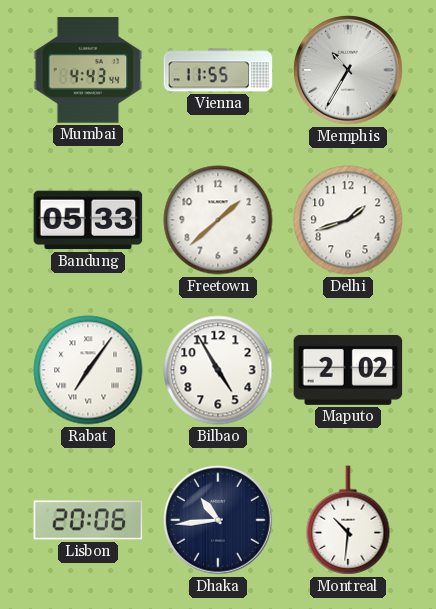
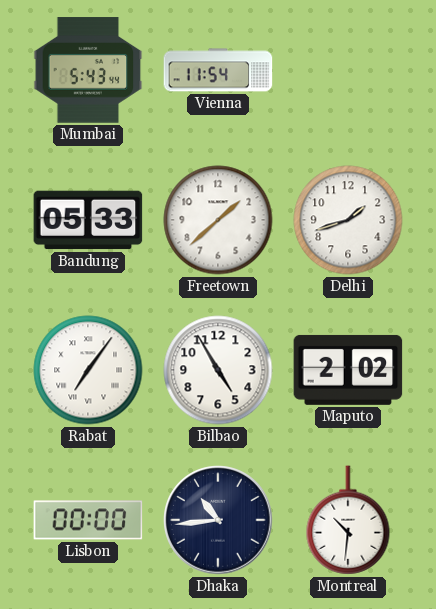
Mumbai: 4:43 -> 5:43 (88, 70)
Vienna: 11:55 -> 11:54 (218, 70)
Memphis: 10:35 -> none (348, 70)
Lisbon: 20:06 -> 00:00 (88, 520)
